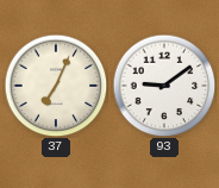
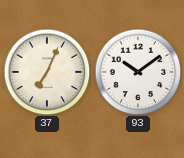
93: 9:09 -> 10:09 (138, 72)
